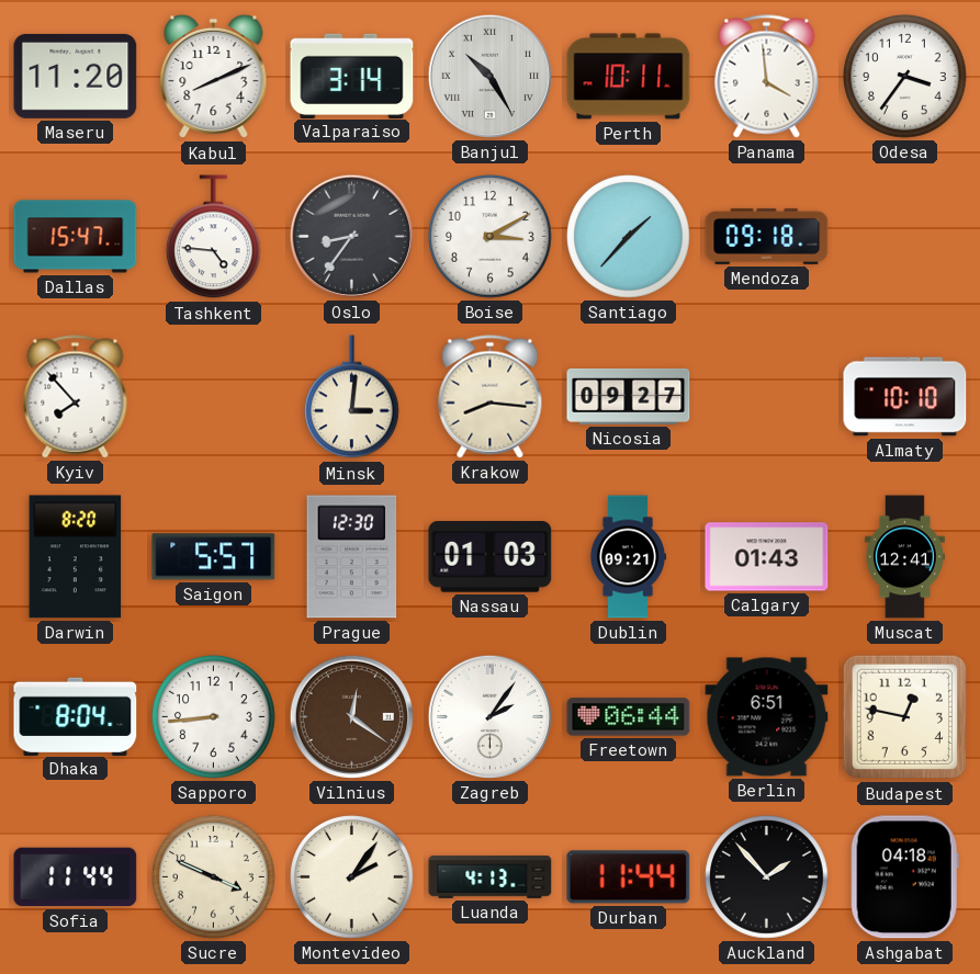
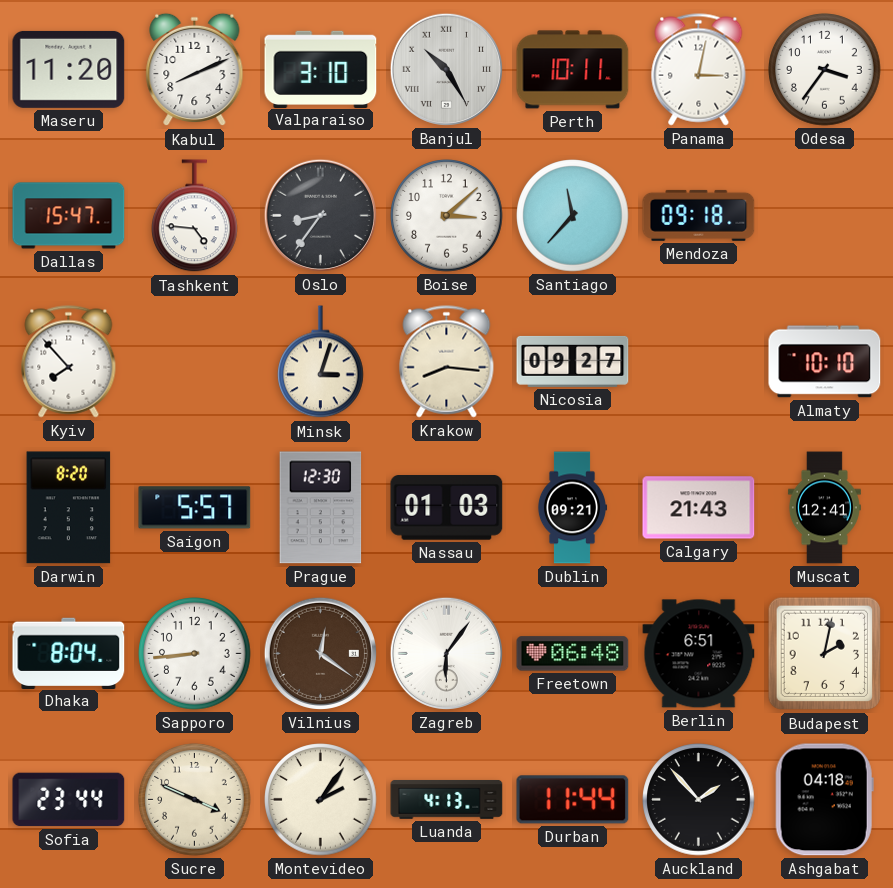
Valparaiso: 3:14 -> 3:10 (321, 69)
Panama: 3:59 -> 3:02 (699, 70)
Boise: 3:10 -> 3:08 (447, 216)
Santiago: 1:37 -> 11:37 (573, 216)
Minsk: 3:01 -> 3:03 (321, 362)
Calgary: 01:43 -> 21:43 (699, 508)
Zagreb: 2:06 -> 6:06 (446, 653)
Freetown: 06:44 -> 06:48 (573, 654)
Budapest: 12:47 -> 2:02 (825, 654)
Sofia: 11:44 -> 23:44 (69, 800)
